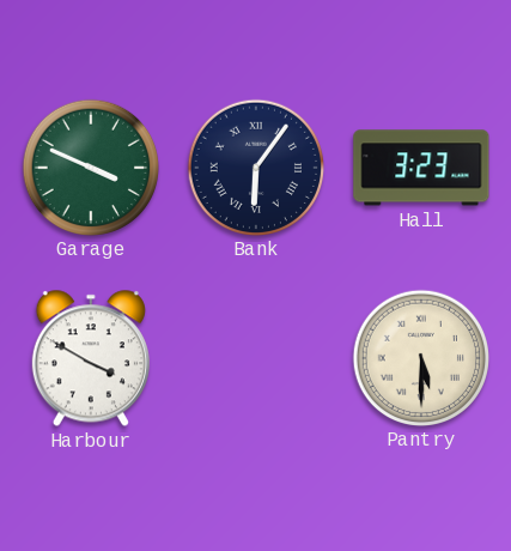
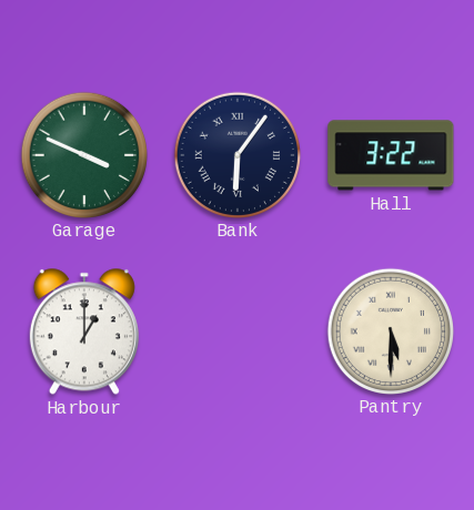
Hall: 3:23 -> 3:22 (391, 155)
Harbour: 3:50 -> 1:00 (84, 331)
